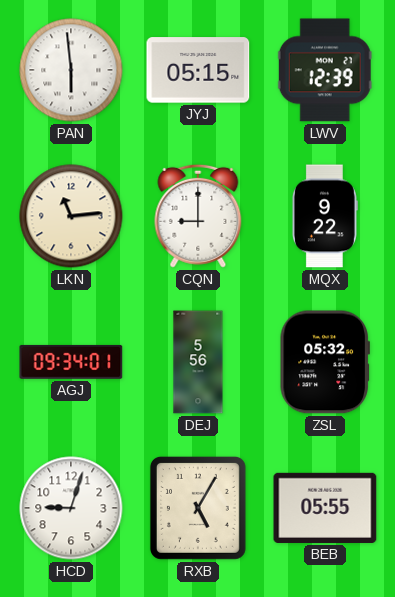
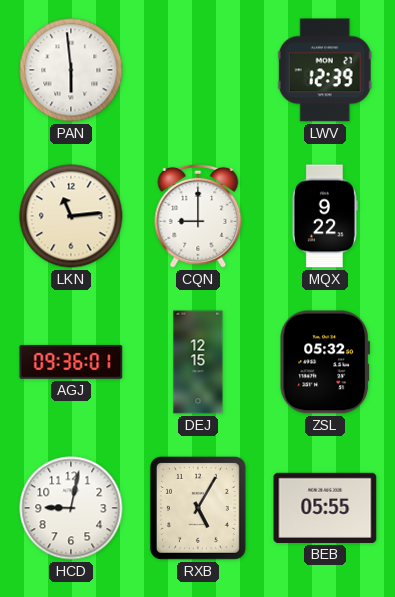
JYJ: 05:15 -> none (198, 70)
AGJ: 09:34 -> 09:36 (71, 362)
DEJ: 5:56 -> 12:15 (198, 362)
HCD: 9:03 -> 9:02 (71, 508)
